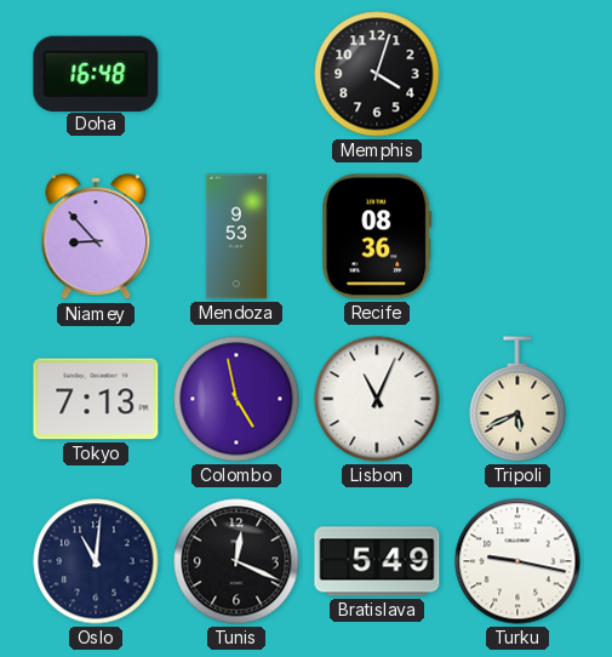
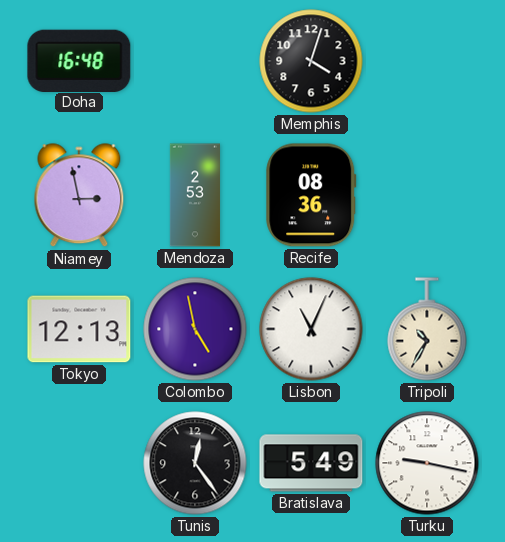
Niamey: 8:53 -> 2:58 (79, 196)
Mendoza: 9:53 -> 2:53 (195, 195)
Tokyo: 7:13 -> 12:13 (79, 329)
Tripoli: 5:41 -> 10:35 (427, 329)
Oslo: 11:01 -> none (96, 561)
Tunis: 12:19 -> 12:24 (195, 463)
